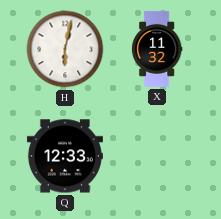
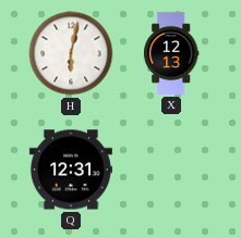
X: 11:32 -> 12:13 (171, 53)
Q: 12:33 -> 12:31 (71, 170)
